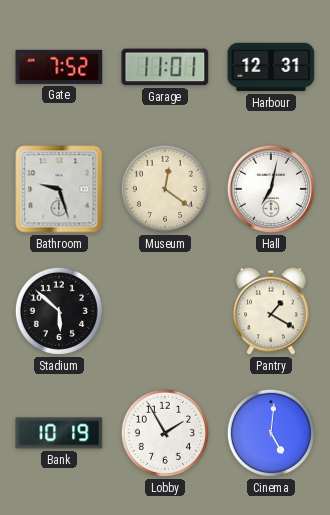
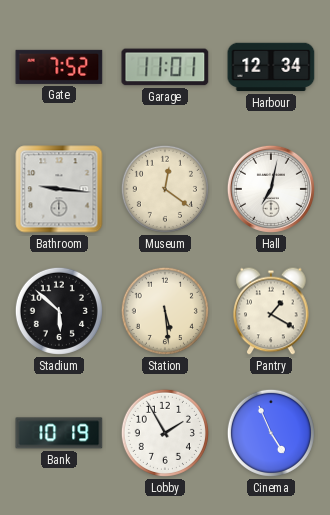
Harbour: 12:31 -> 12:34 (271, 67)
Bathroom: 9:27 -> 9:16 (59, 189)
Station: none -> 5:29 (165, 311)
Cinema: 5:01 -> 4:56 (271, 433)
